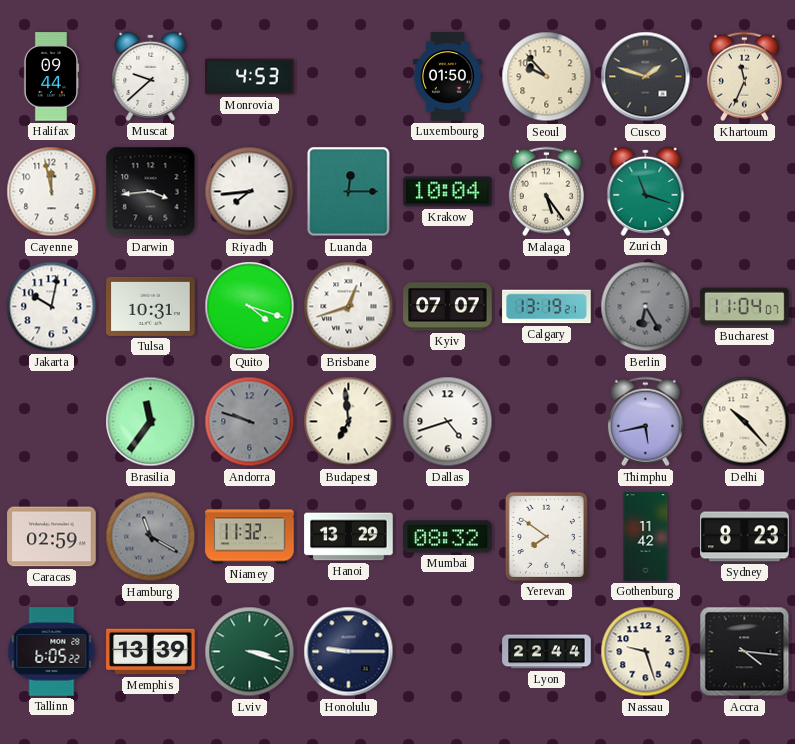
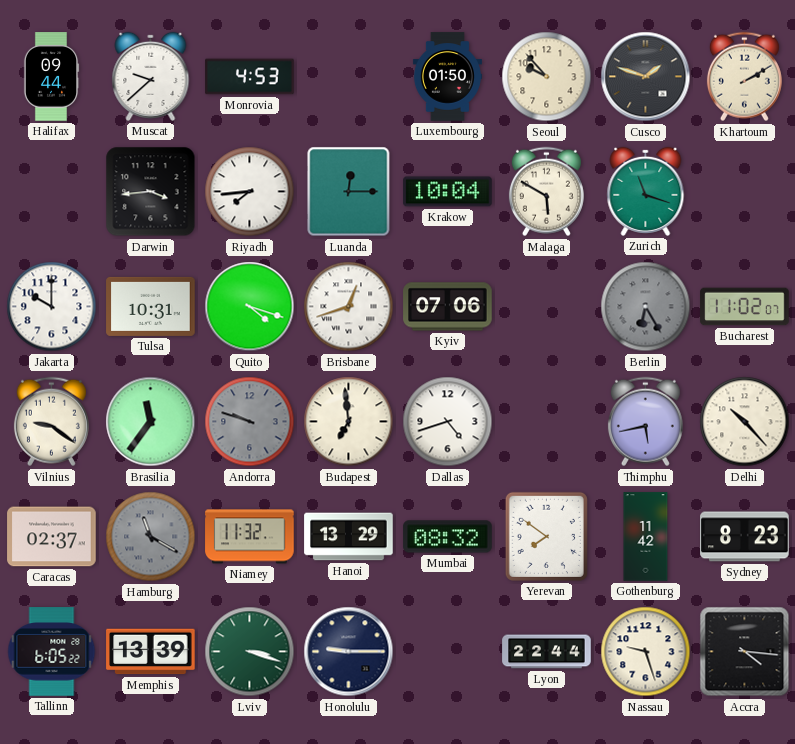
Khartoum: 11:34 -> 2:10 (744, 77)
Cayenne: 11:58 -> none (52, 192)
Malaga: 5:24 -> 5:50 (546, 192)
Jakarta: 10:02 -> 10:00 (52, 307)
Kyiv: 07:07 -> 07:06 (448, 307)
Calgary: 13:19 -> none (547, 307)
Bucharest: 11:04 -> 11:02 (745, 307)
Vilnius: none -> 9:21 (51, 422)
Caracas: 02:59 -> 02:37 (52, 537)
